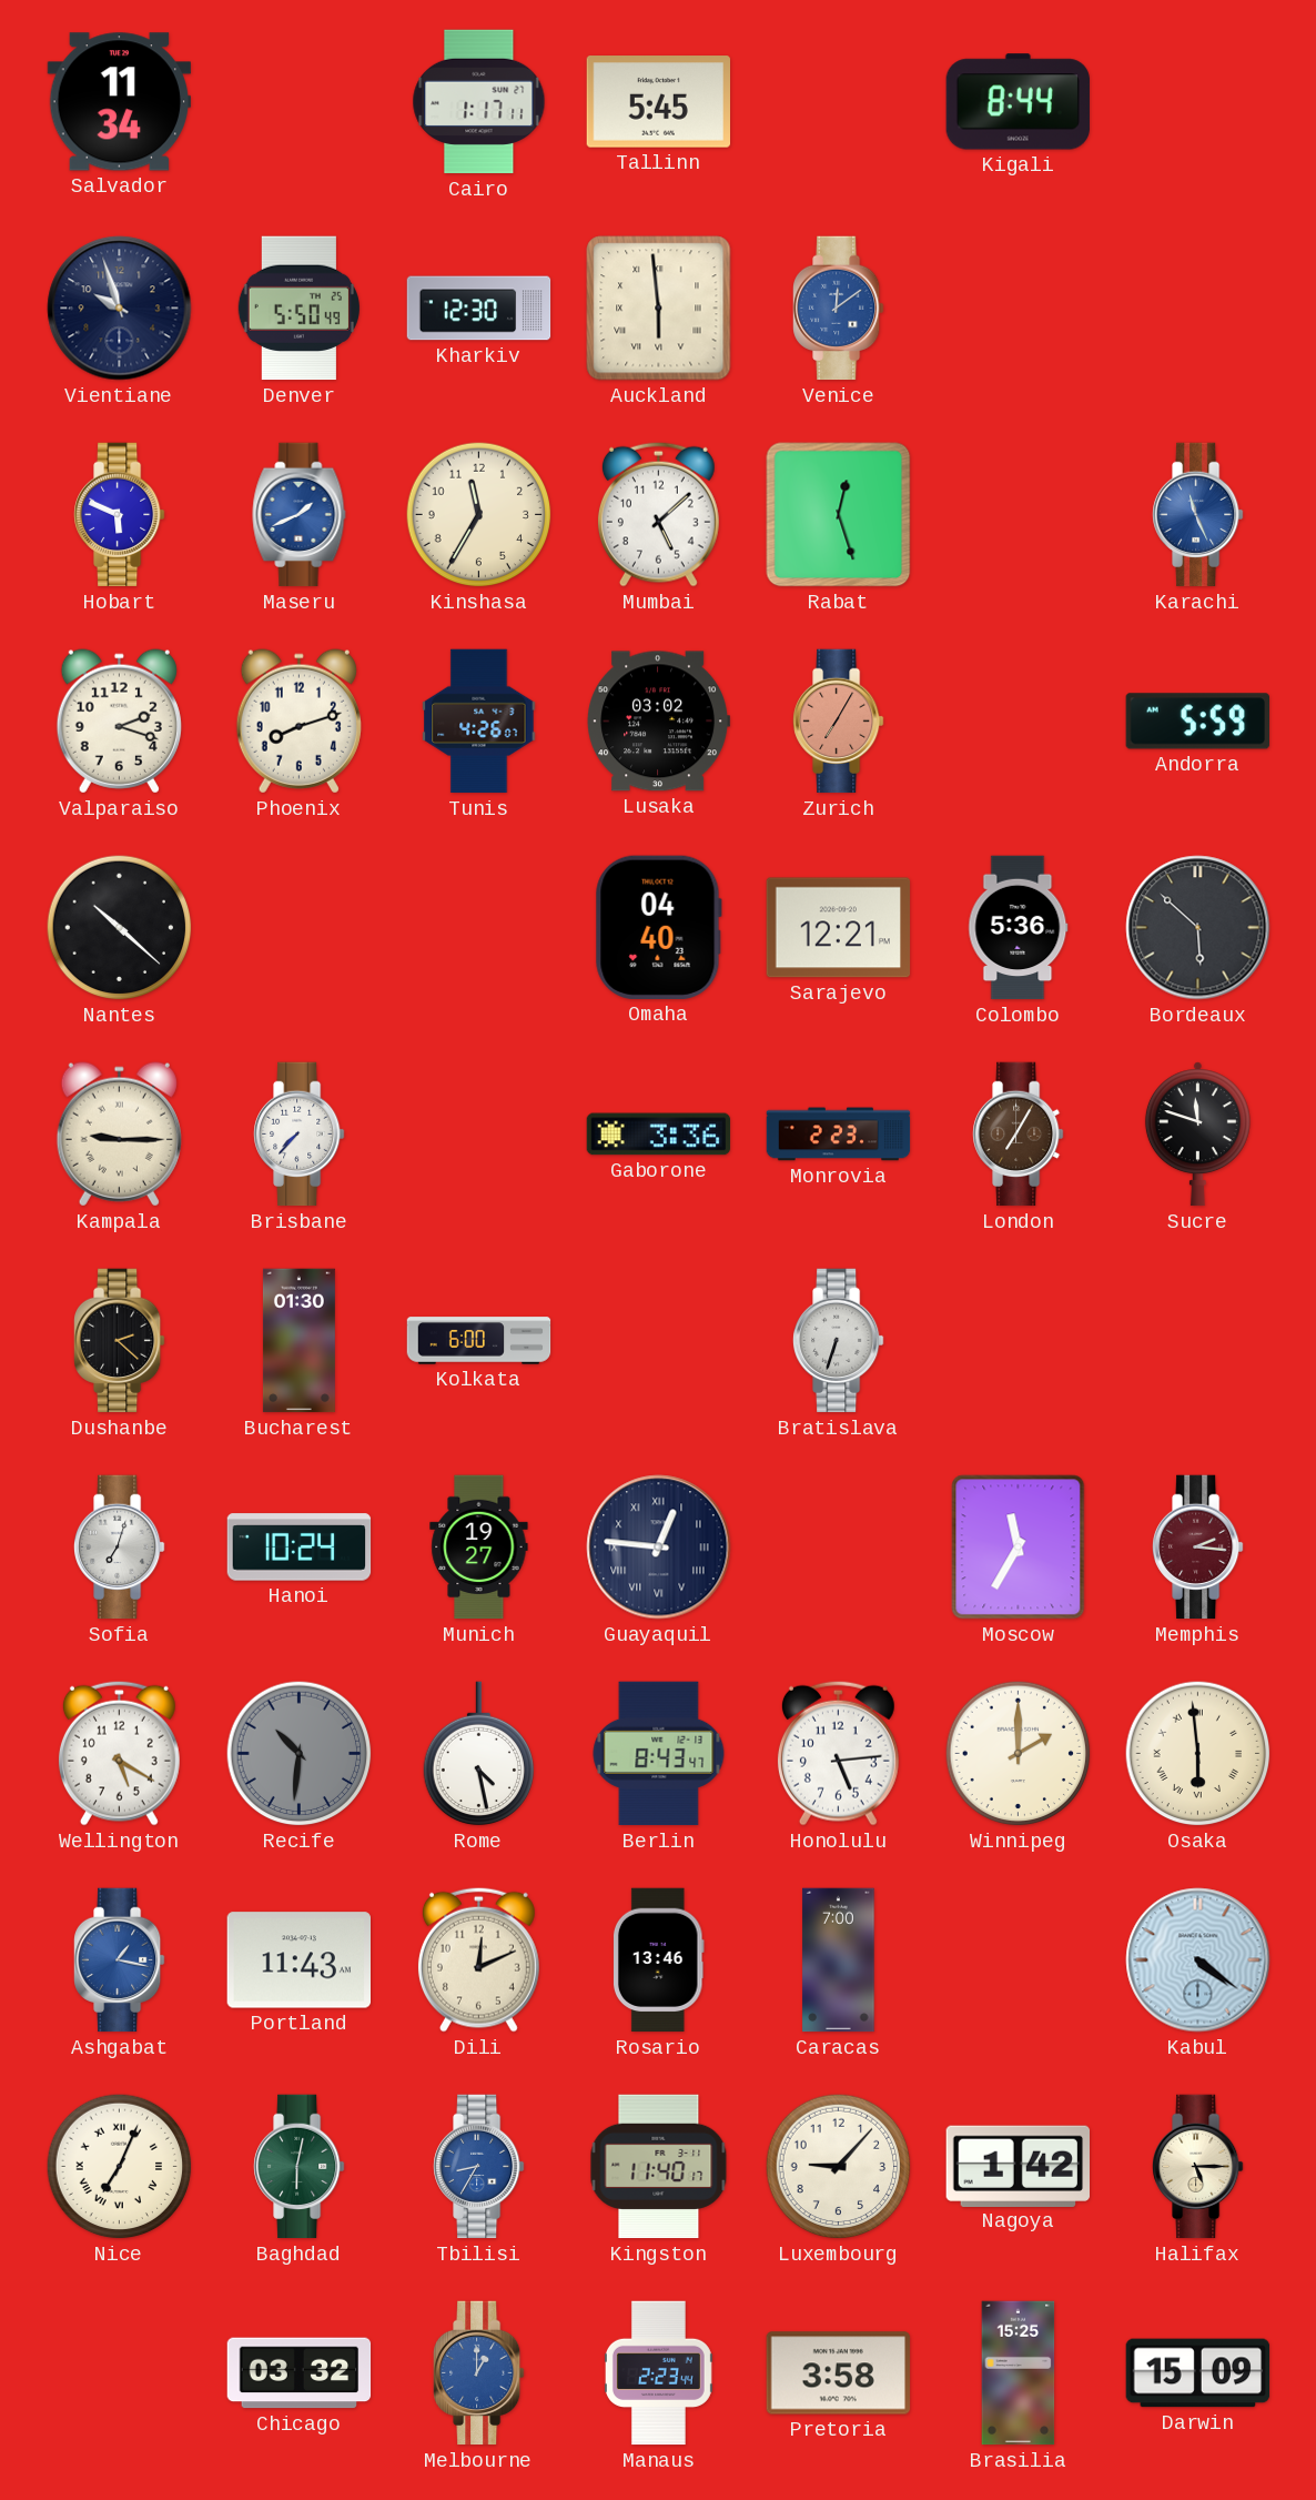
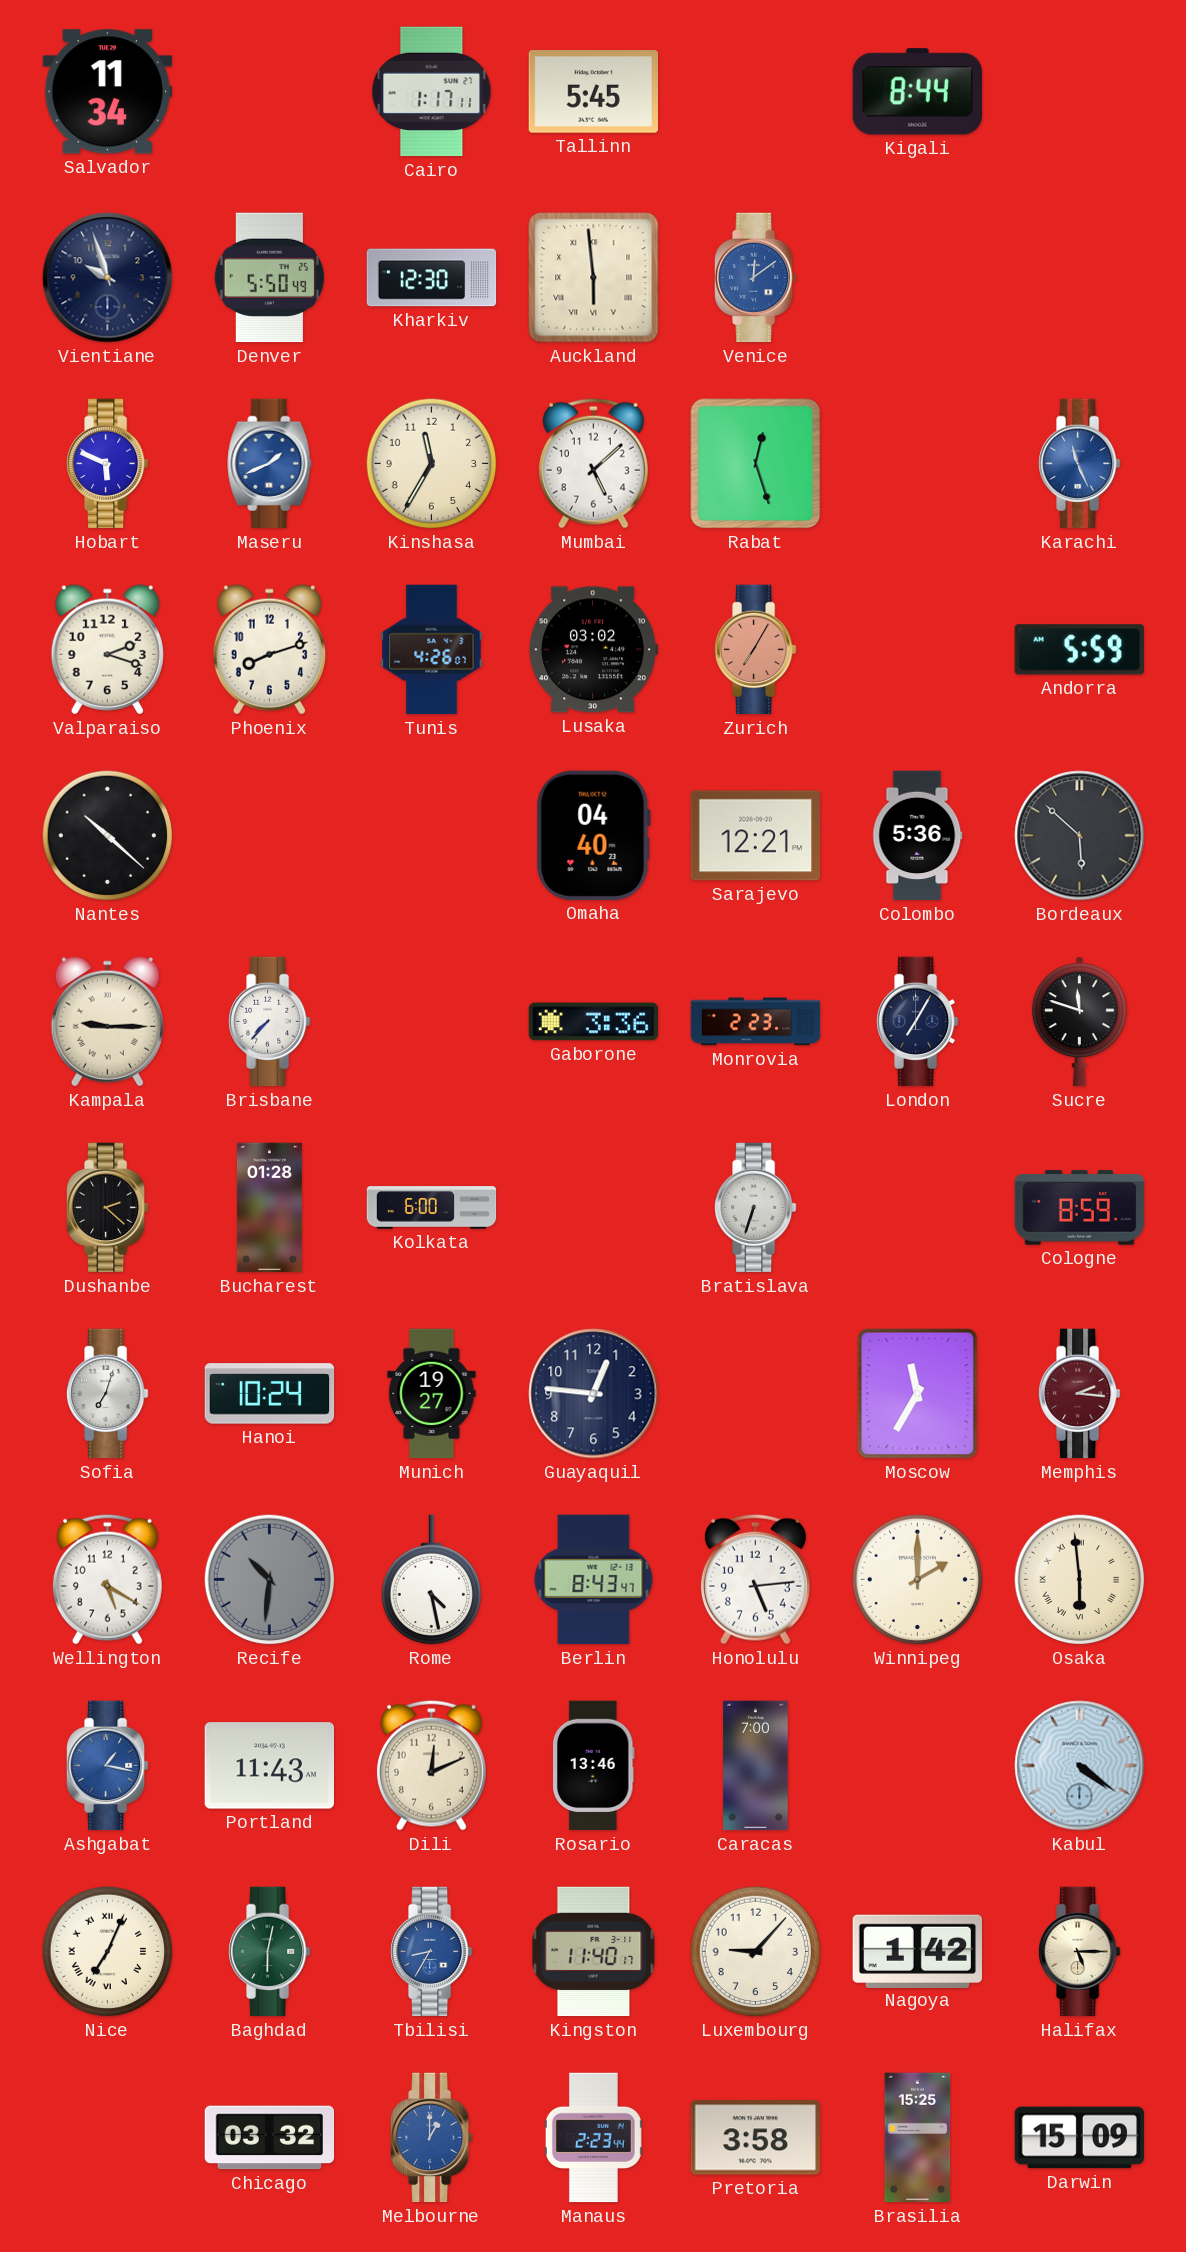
London dial: brown -> navy (918, 1022)
Bucharest: 01:30 -> 01:28 (269, 1208)
Cologne: none -> 8:59 (1080, 1208)
Guayaquil numerals: Roman -> Arabic (594, 1394)
